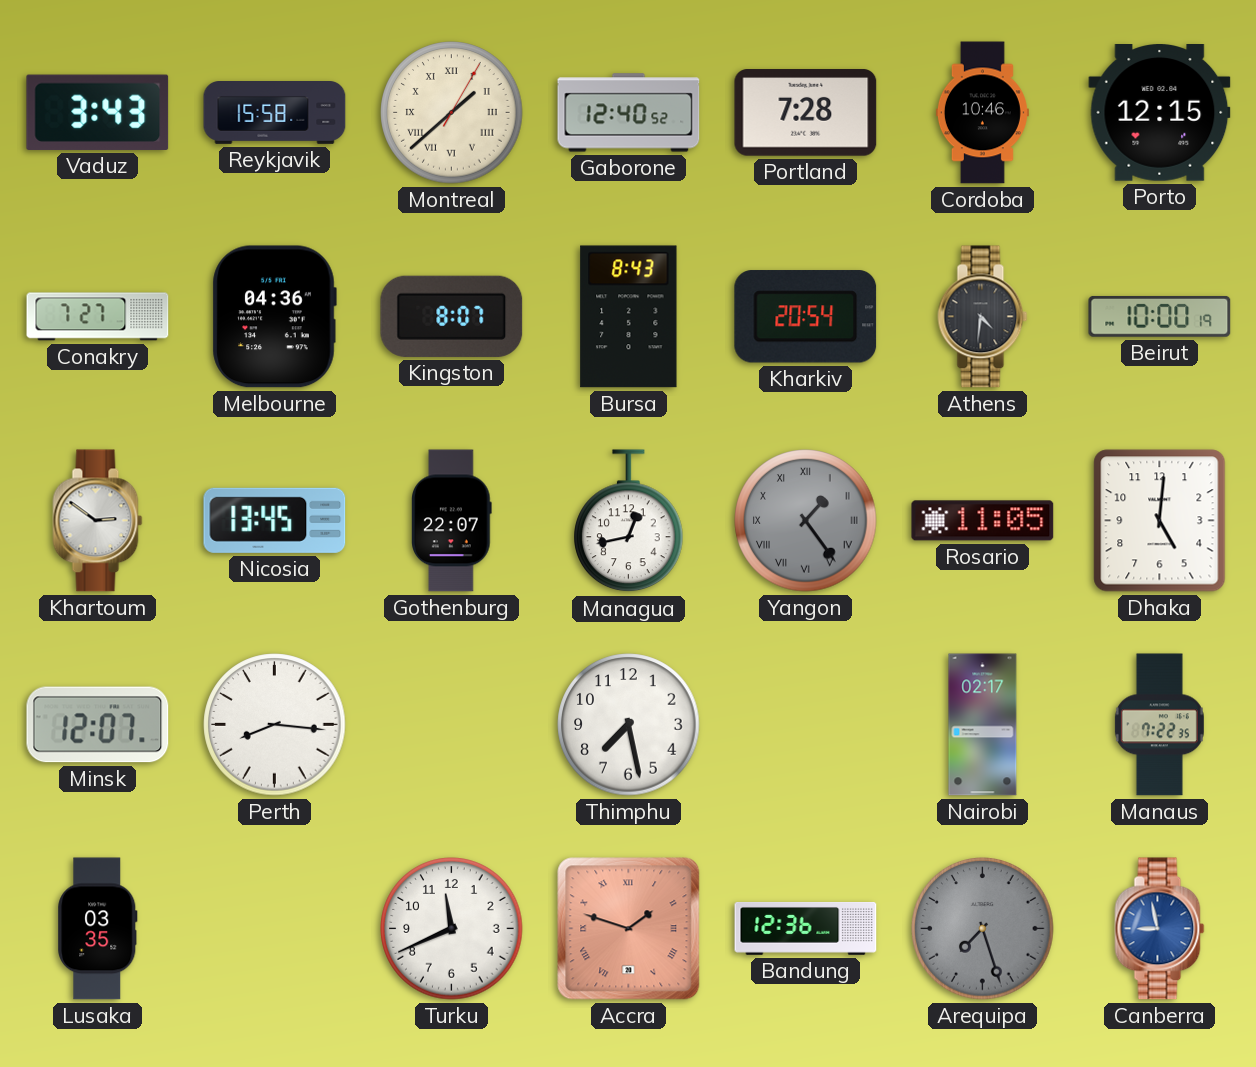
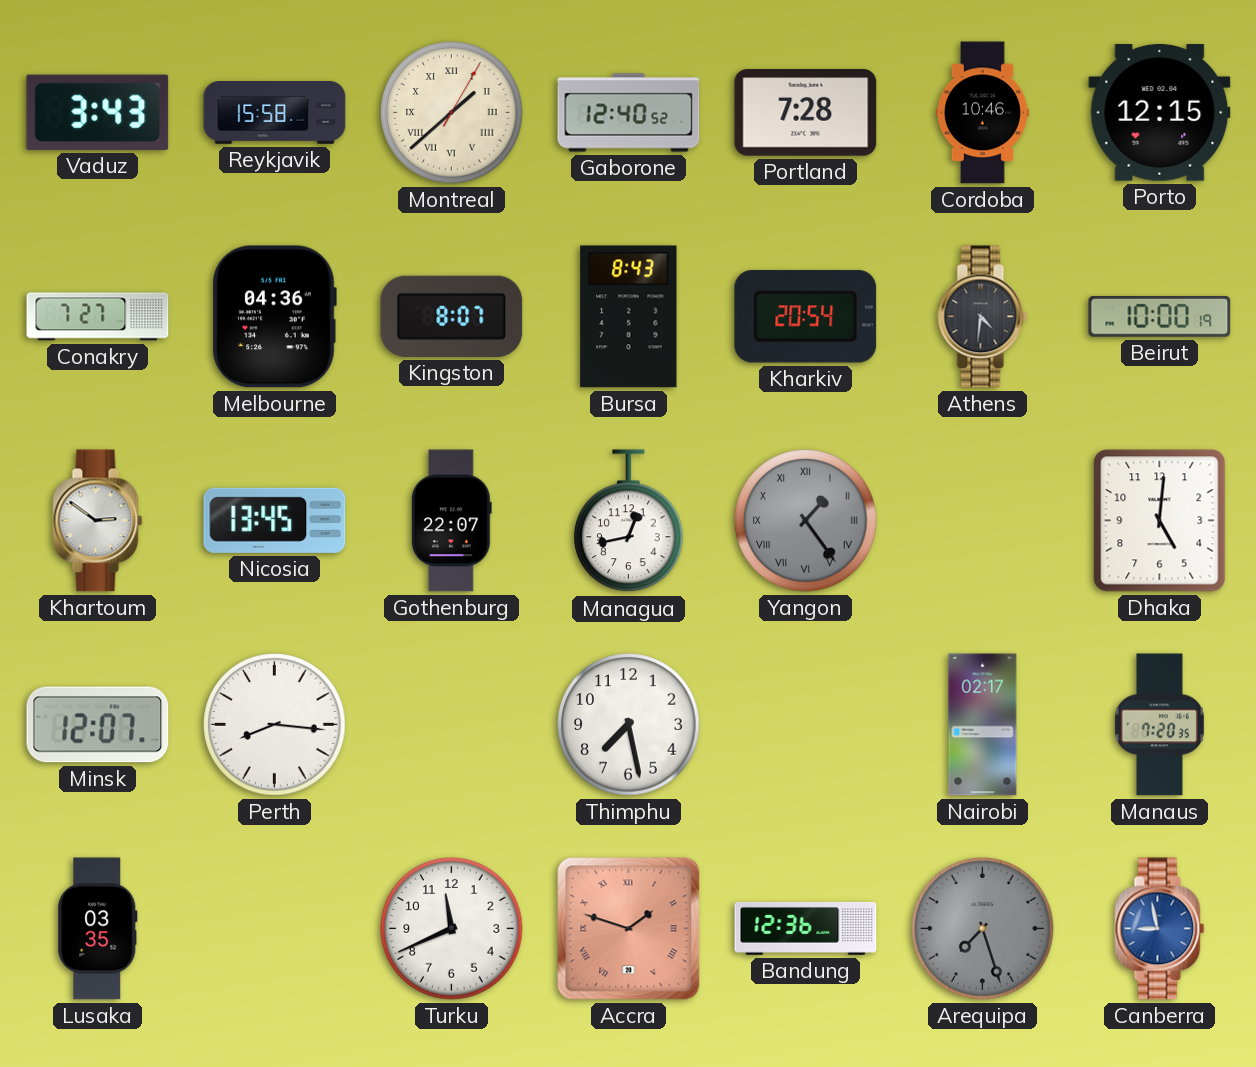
Rosario: 11:05 -> none (983, 521)
Manaus: 7:22 -> 7:20 (1159, 725)
